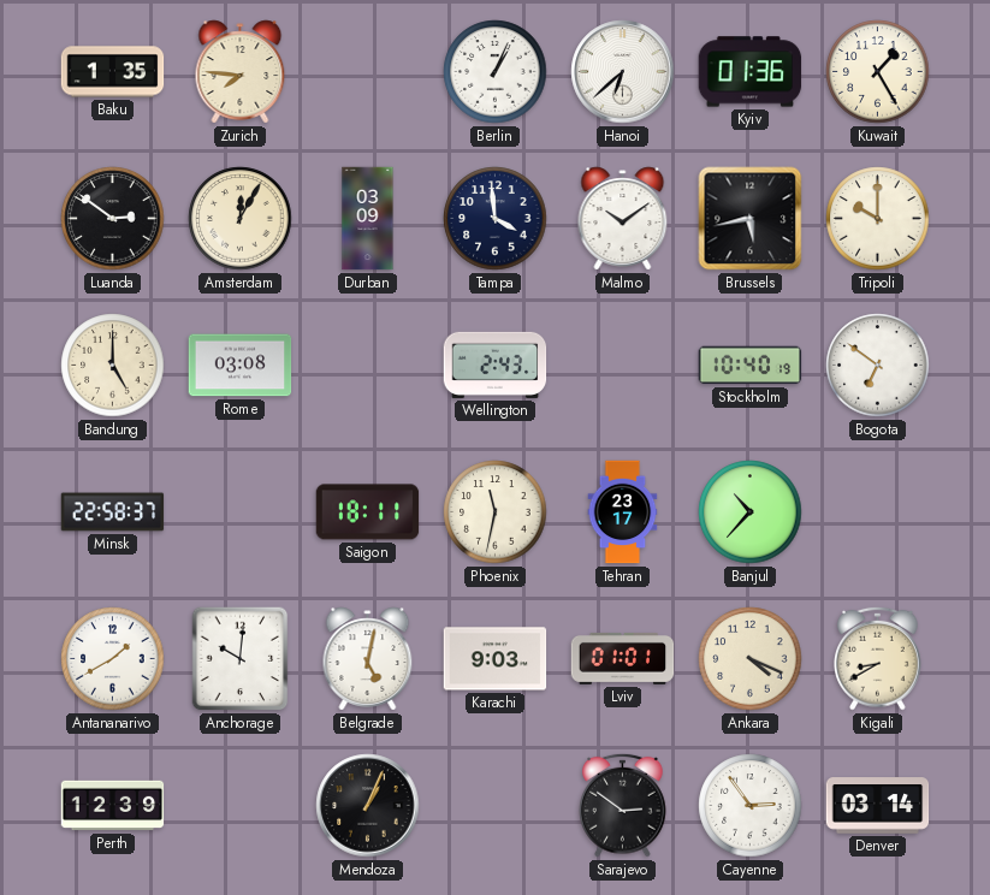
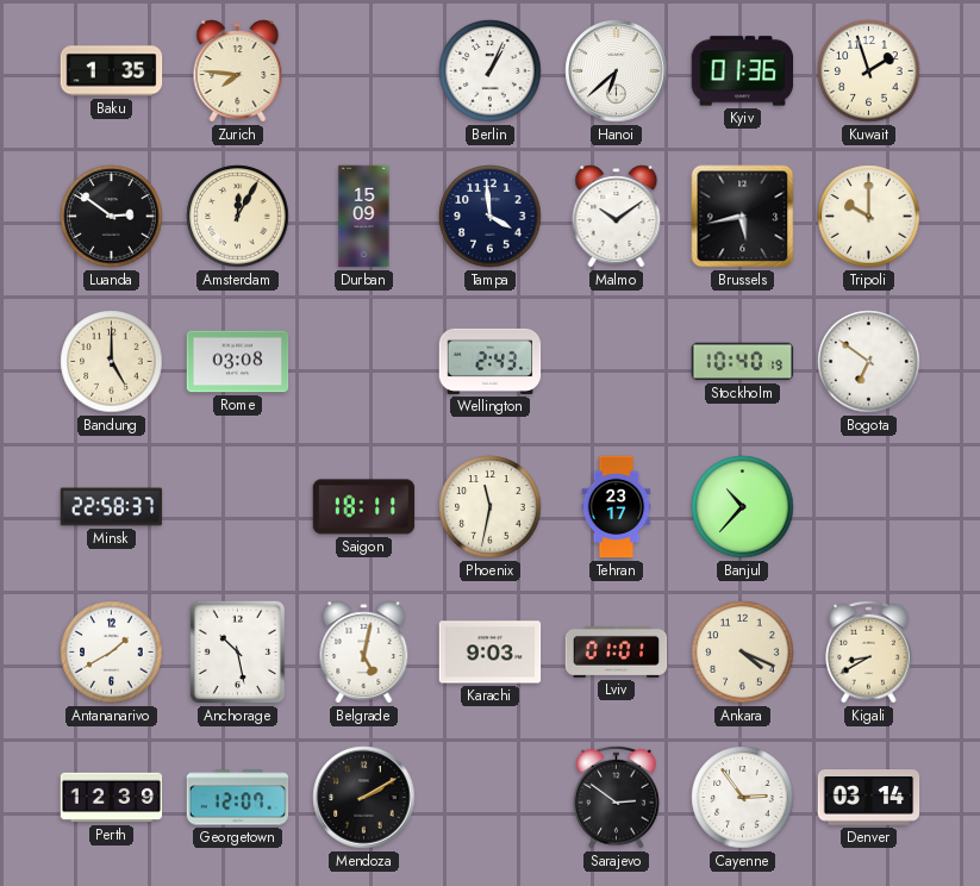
Kuwait: 1:25 -> 1:57 (869, 71)
Durban: 03:09 -> 15:09 (364, 217)
Anchorage: 10:01 -> 10:28 (238, 653)
Georgetown: none -> 12:07 (238, 798)
Mendoza: 1:04 -> 2:10 (364, 798)
